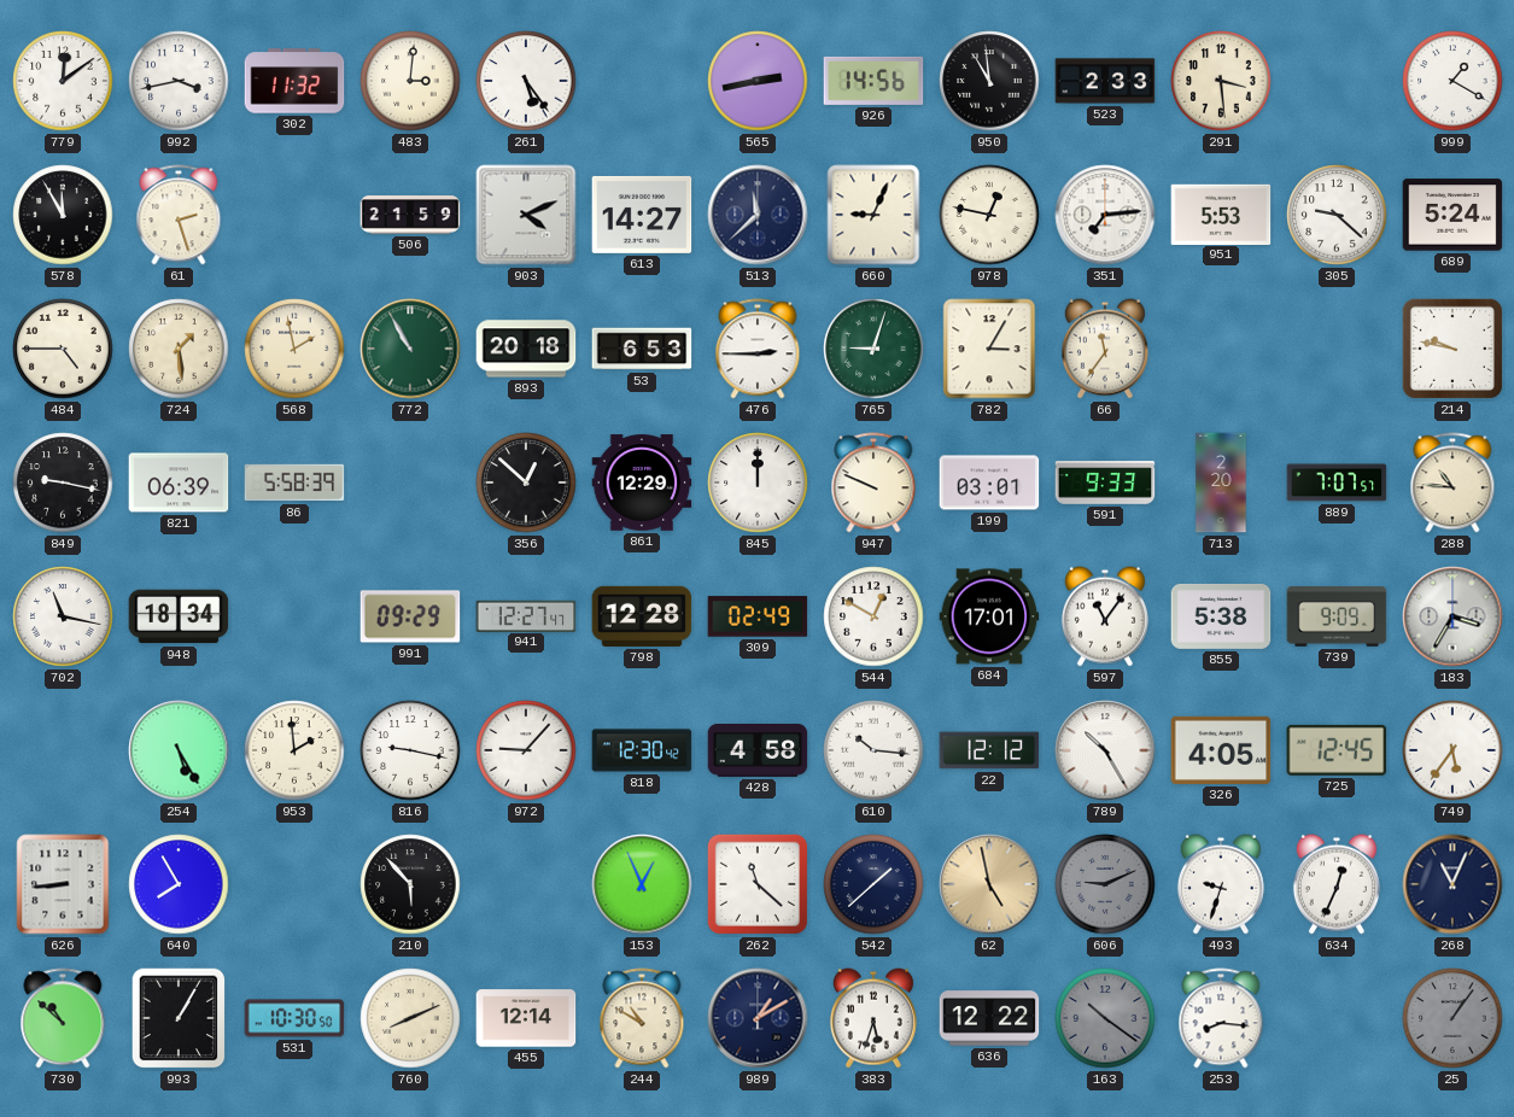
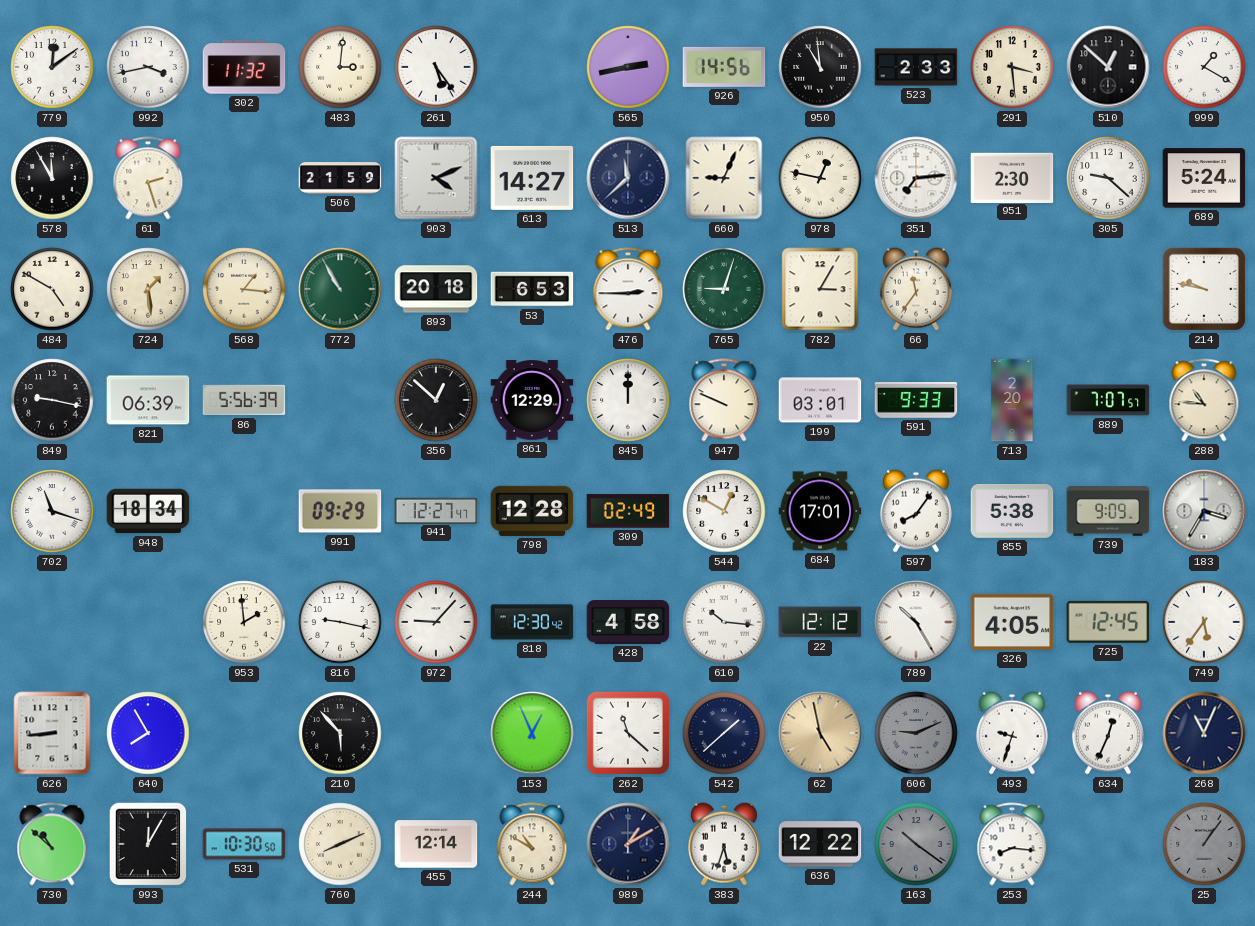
510: none -> 12:52 (1108, 67)
951: 5:53 -> 2:30 (1012, 177)
484: 4:45 -> 4:50 (52, 289)
568: 1:58 -> 1:16 (244, 289)
86: 5:58 -> 5:56 (244, 400)
702: 11:17 -> 11:18 (52, 511)
597: 11:06 -> 8:06 (916, 511)
254: 5:25 -> none (179, 750)
993: 1:05 -> 12:05 (148, 844)
